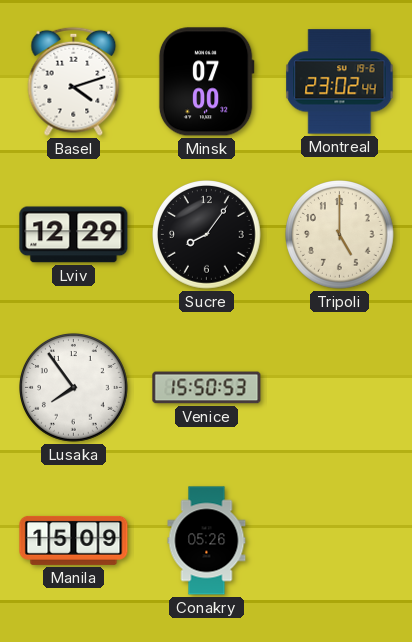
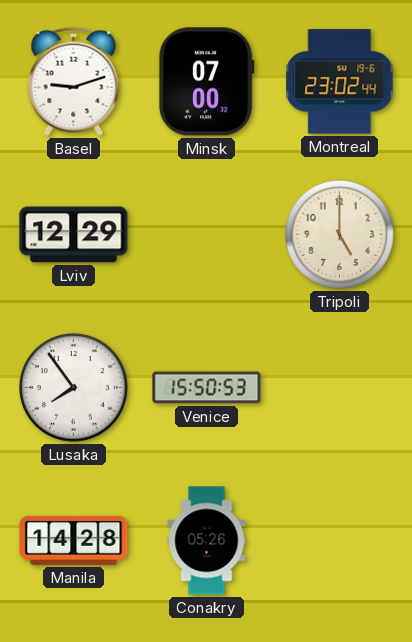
Basel: 4:12 -> 9:12 (74, 81)
Sucre: 8:06 -> none (207, 235)
Manila: 15:09 -> 14:28 (74, 540)
